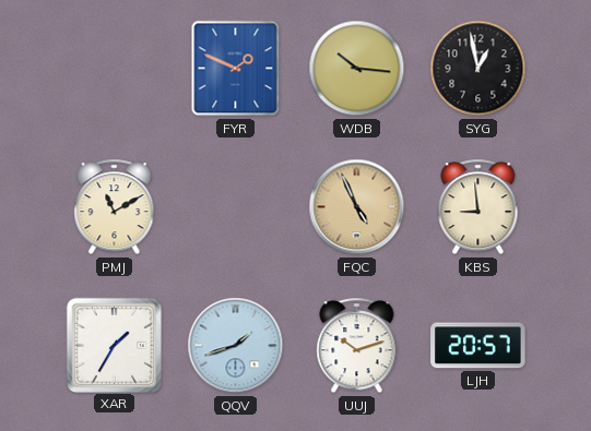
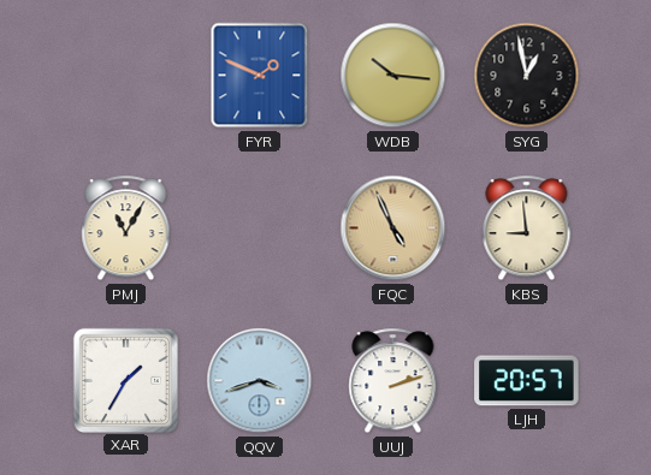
PMJ: 11:10 -> 11:05 (126, 228)
QQV: 1:42 -> 3:42 (260, 381)
UUJ: 10:12 -> 2:12 (393, 381)
